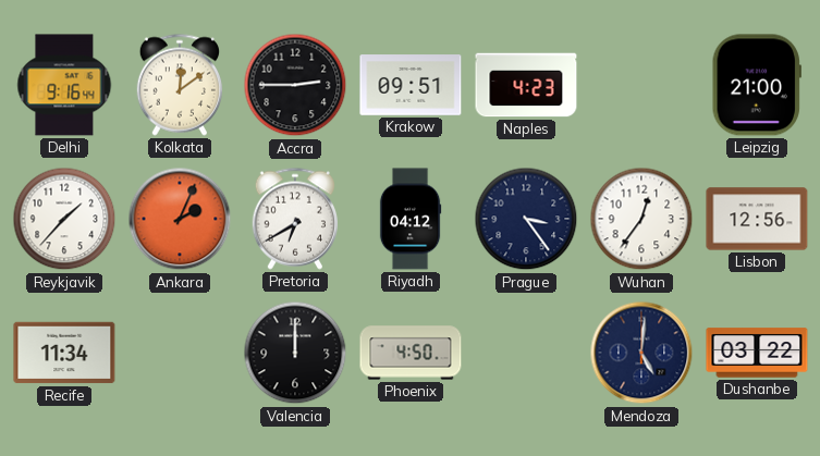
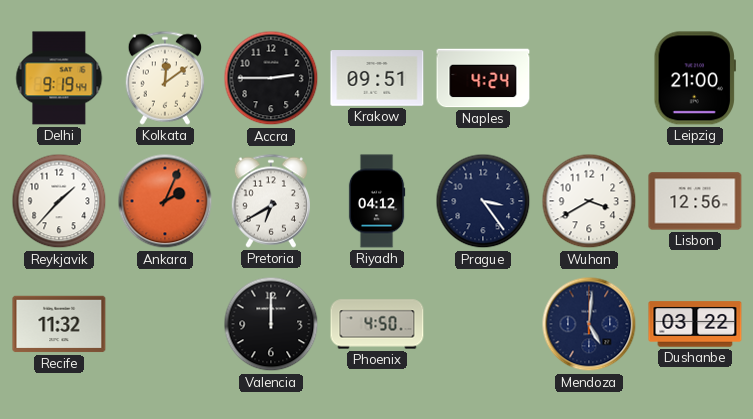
Delhi: 9:16 -> 9:19 (59, 78)
Naples: 4:23 -> 4:24 (483, 78)
Wuhan: 12:36 -> 3:40 (589, 201)
Recife: 11:34 -> 11:32 (59, 324)
